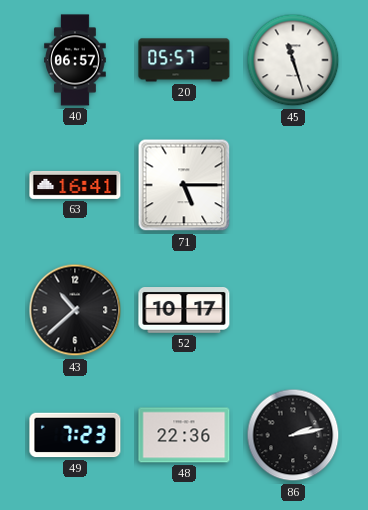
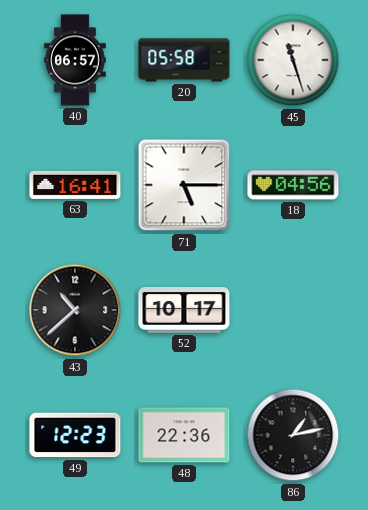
20: 05:57 -> 05:58 (184, 60)
18: none -> 04:56 (293, 185)
49: 7:23 -> 12:23 (75, 435)
86: 2:13 -> 1:13 (293, 435)
